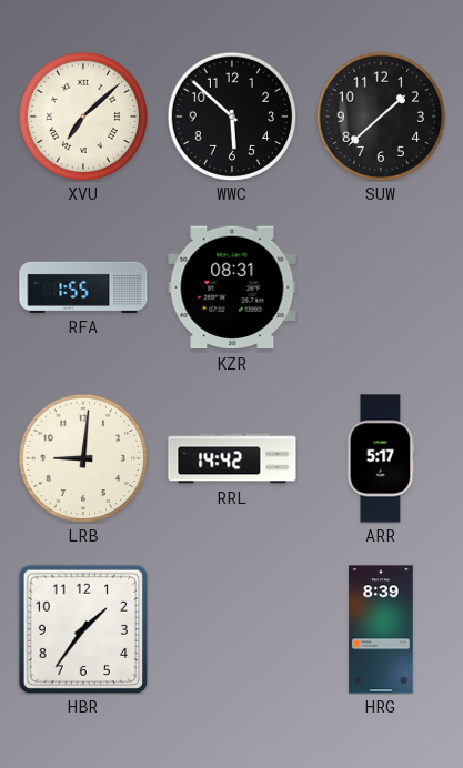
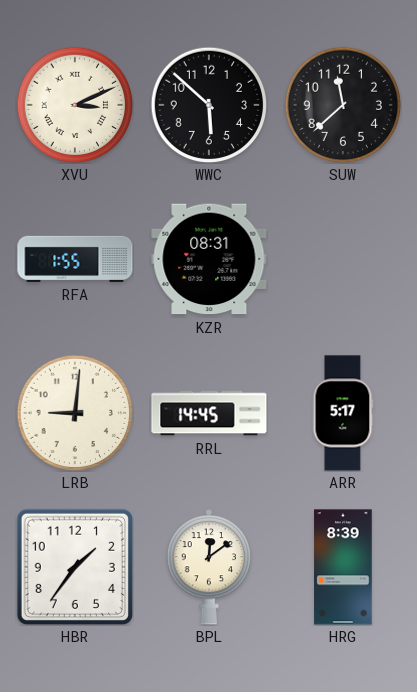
XVU: 7:08 -> 3:11 (75, 105)
SUW: 1:38 -> 11:38 (343, 105)
RRL: 14:42 -> 14:45 (209, 413)
BPL: none -> 12:09 (209, 567)
